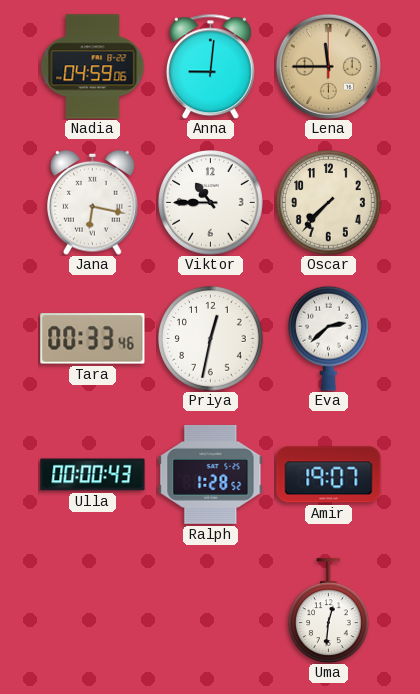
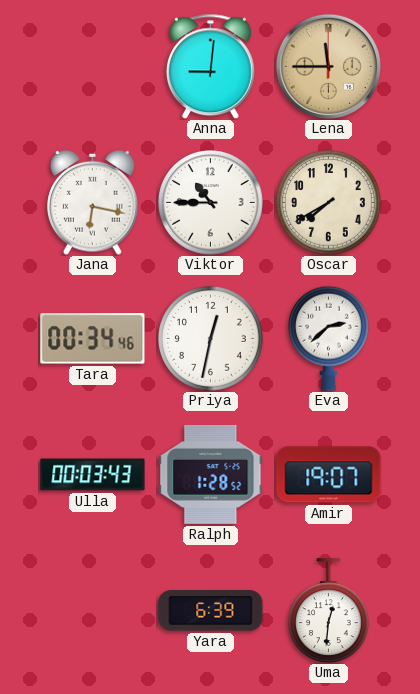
Nadia: 04:59 -> none (93, 67)
Oscar: 7:37 -> 7:40 (329, 203)
Tara: 00:33 -> 00:34 (93, 339)
Ulla: 00:00 -> 00:03 (93, 475)
Yara: none -> 6:39 (211, 611)
